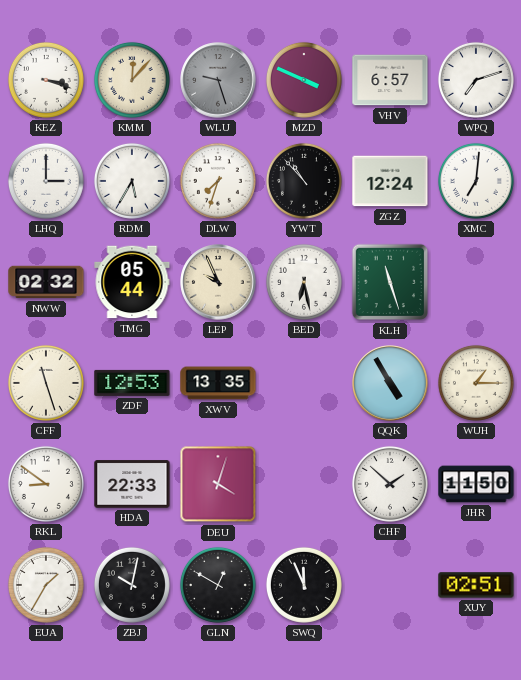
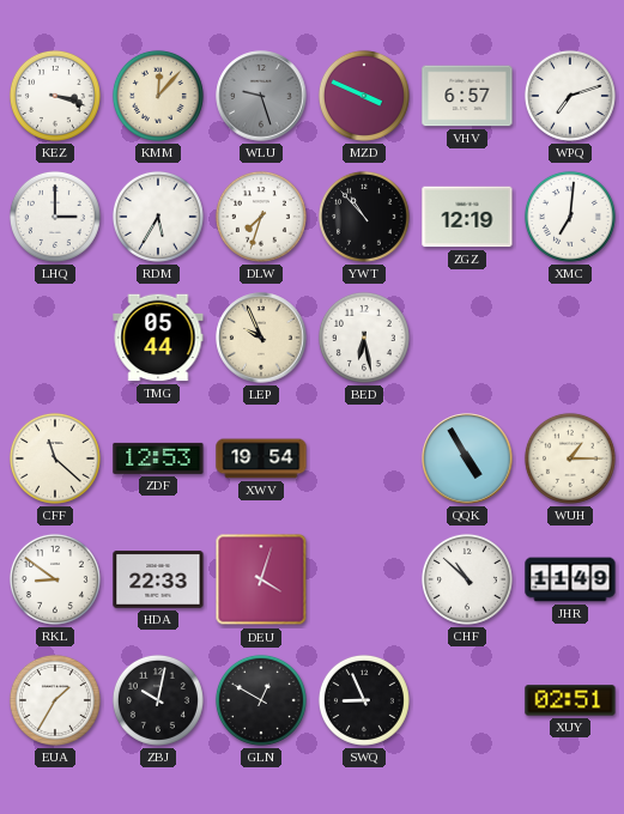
ZGZ: 12:24 -> 12:19 (467, 217)
NWW: 02:32 -> none (46, 282)
KLH: 11:27 -> none (390, 282)
CFF: 11:27 -> 11:22 (55, 458)
XWV: 13:35 -> 19:54 (261, 458)
CHF: 1:52 -> 10:52 (467, 579)
JHR: 11:50 -> 11:49 (570, 579)
SWQ: 11:56 -> 8:56 (364, 700)
